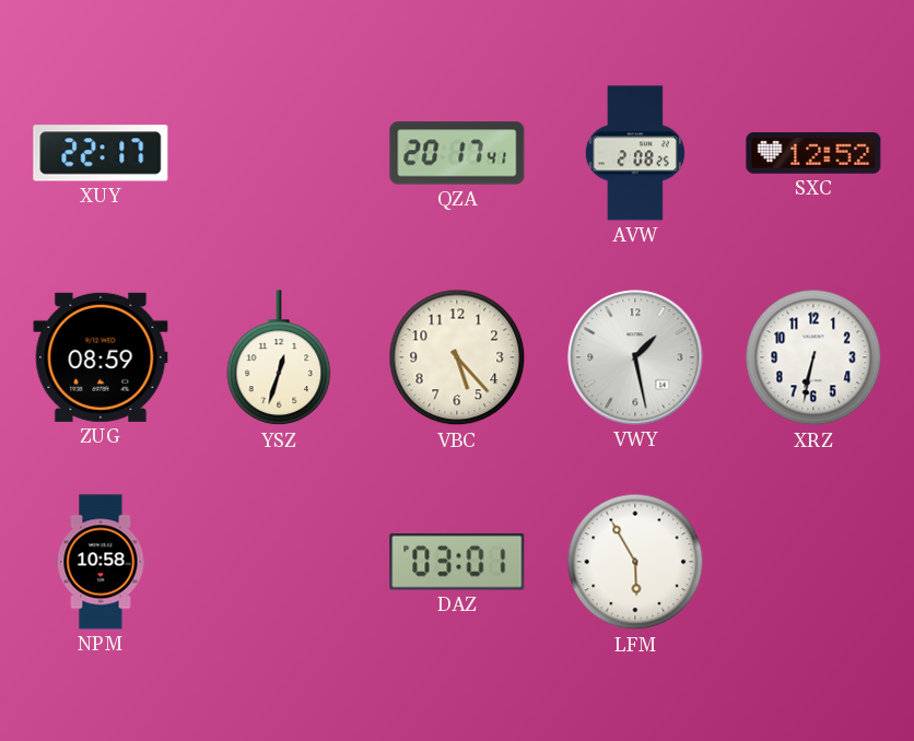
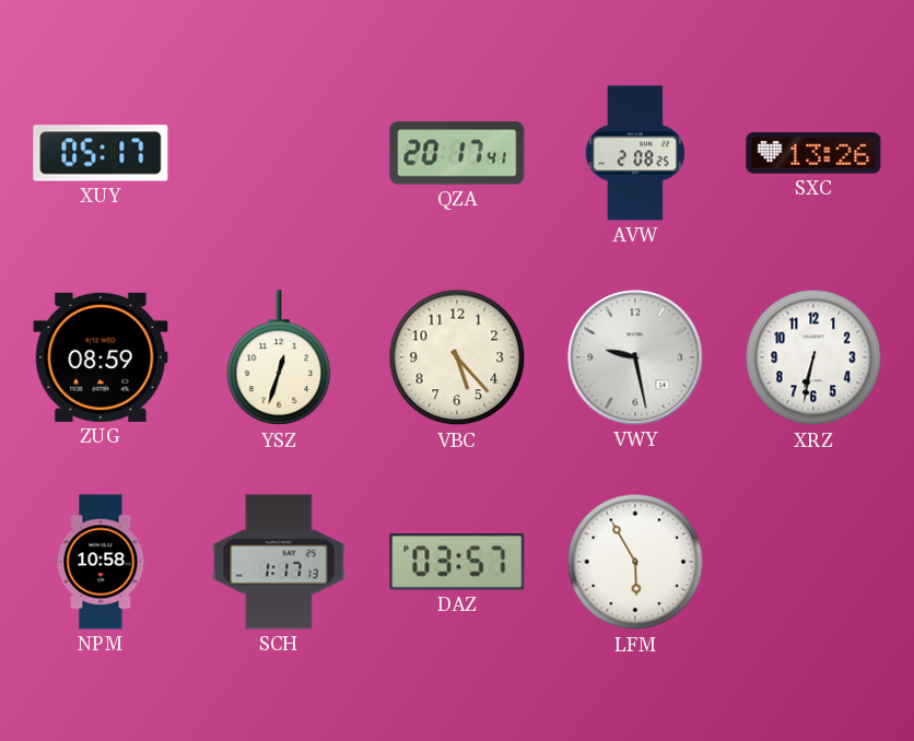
XUY: 22:17 -> 05:17 (101, 153)
SXC: 12:52 -> 13:26 (813, 153)
VWY: 1:28 -> 9:28 (635, 357)
SCH: none -> 1:17 (279, 562)
DAZ: 03:01 -> 03:57 (457, 563)
